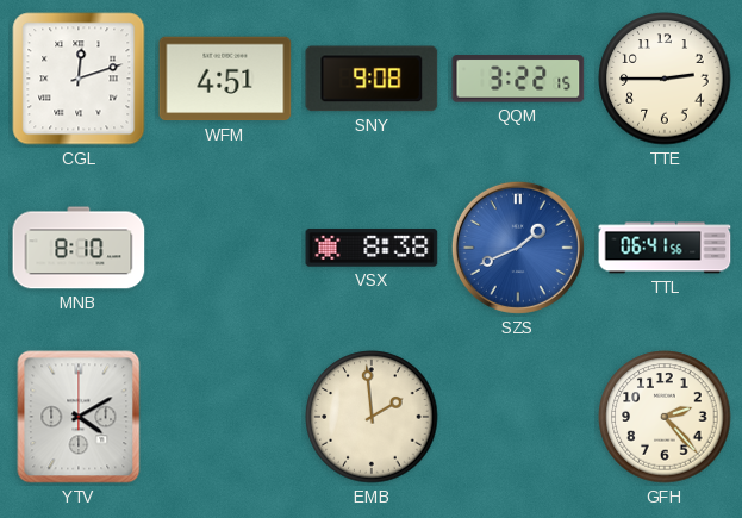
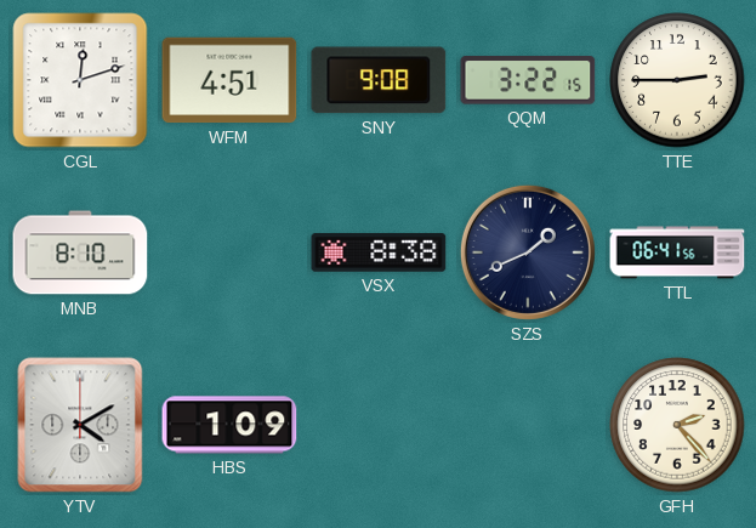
SZS dial: blue -> navy (528, 252)
HBS: none -> 1:09 (229, 425)
EMB: 1:59 -> none (372, 417)
